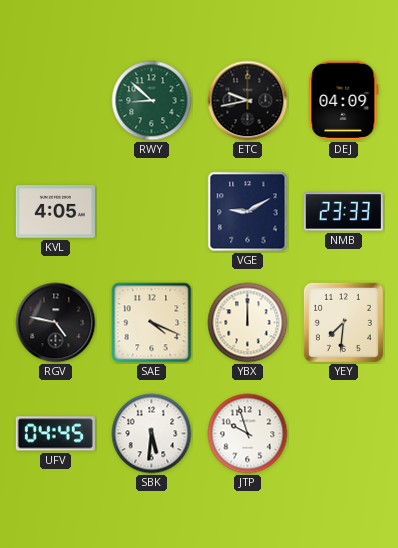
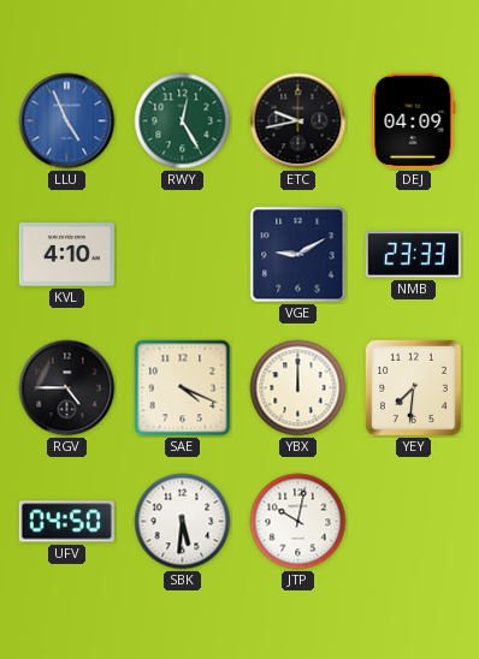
LLU: none -> 4:56 (67, 121)
RWY: 8:52 -> 12:25 (183, 121)
KVL: 4:05 -> 4:10 (66, 255)
RGV: 4:47 -> 4:45 (67, 388)
UFV: 04:45 -> 04:50 (66, 522)
JTP: 9:57 -> 10:02 (298, 522)
